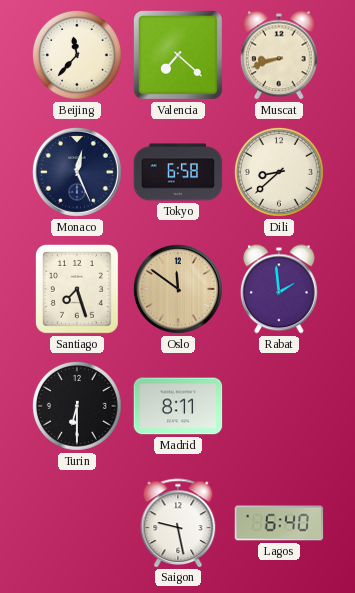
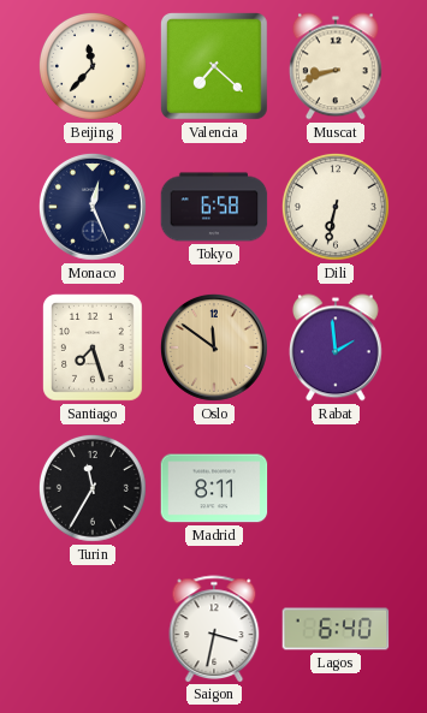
Dili: 8:38 -> 6:32 (336, 207)
Turin: 6:30 -> 11:35 (93, 488)
Saigon: 9:28 -> 3:32 (214, 629)
